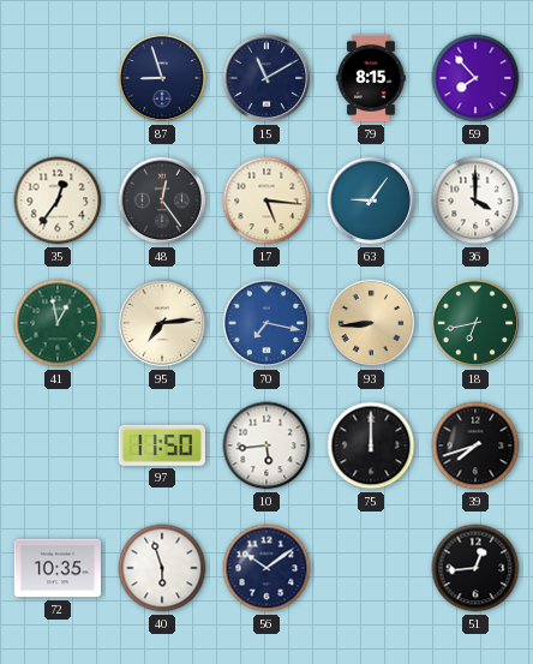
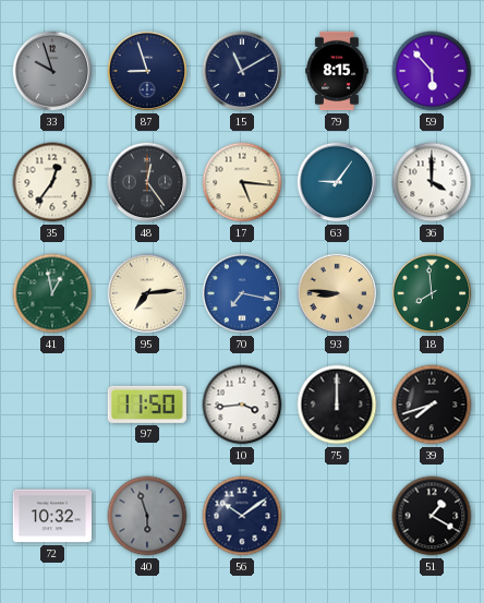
33: none -> 9:57 (52, 71)
59: 7:53 -> 5:53 (432, 71)
93: 8:44 -> 8:46 (337, 293)
18: 6:43 -> 7:59 (432, 293)
10: 5:44 -> 3:44 (242, 405)
72: 10:35 -> 10:32 (52, 516)
40 dial: white -> grey (147, 516)
51: 12:44 -> 1:20 (432, 516)
